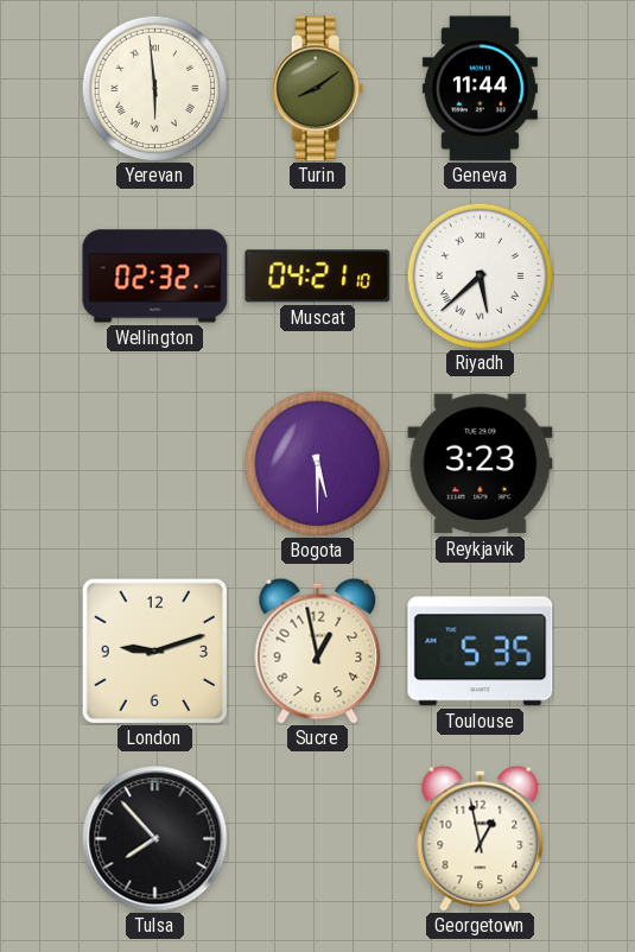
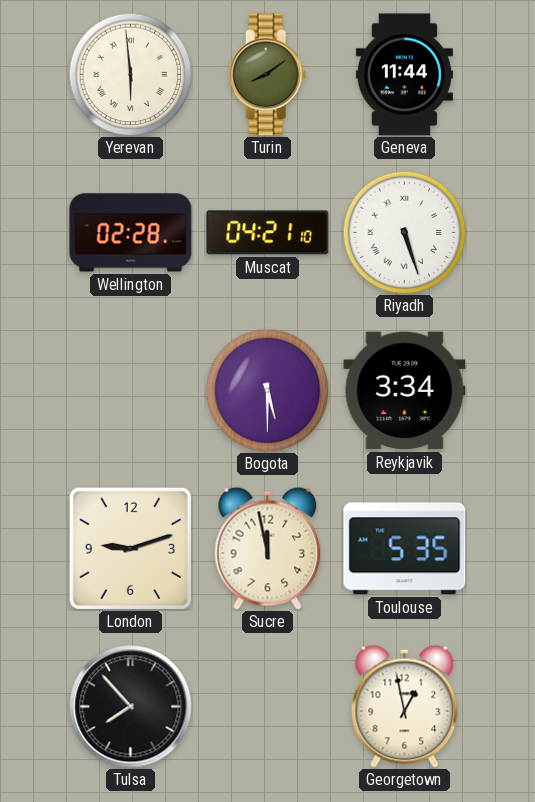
Wellington: 02:32 -> 02:28 (131, 233)
Riyadh: 5:38 -> 5:27 (404, 232)
Reykjavik: 3:23 -> 3:34 (405, 391)
Sucre: 12:58 -> 11:58 (268, 548)
